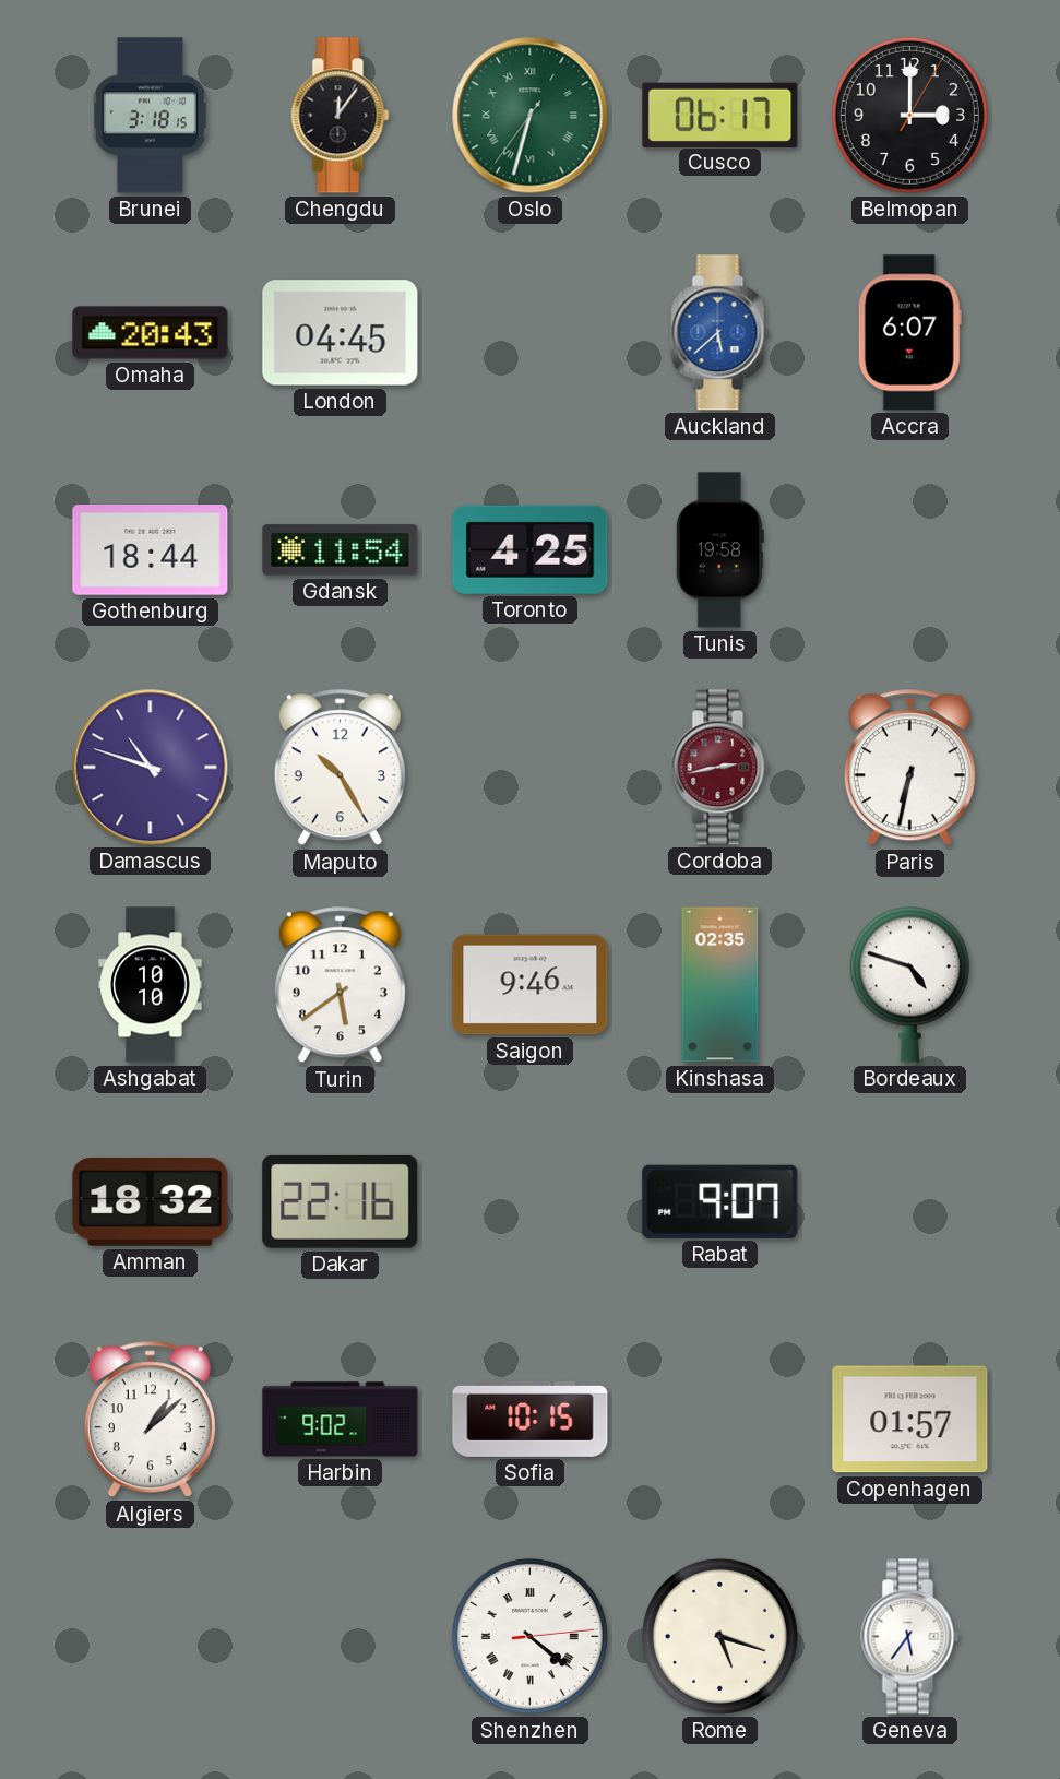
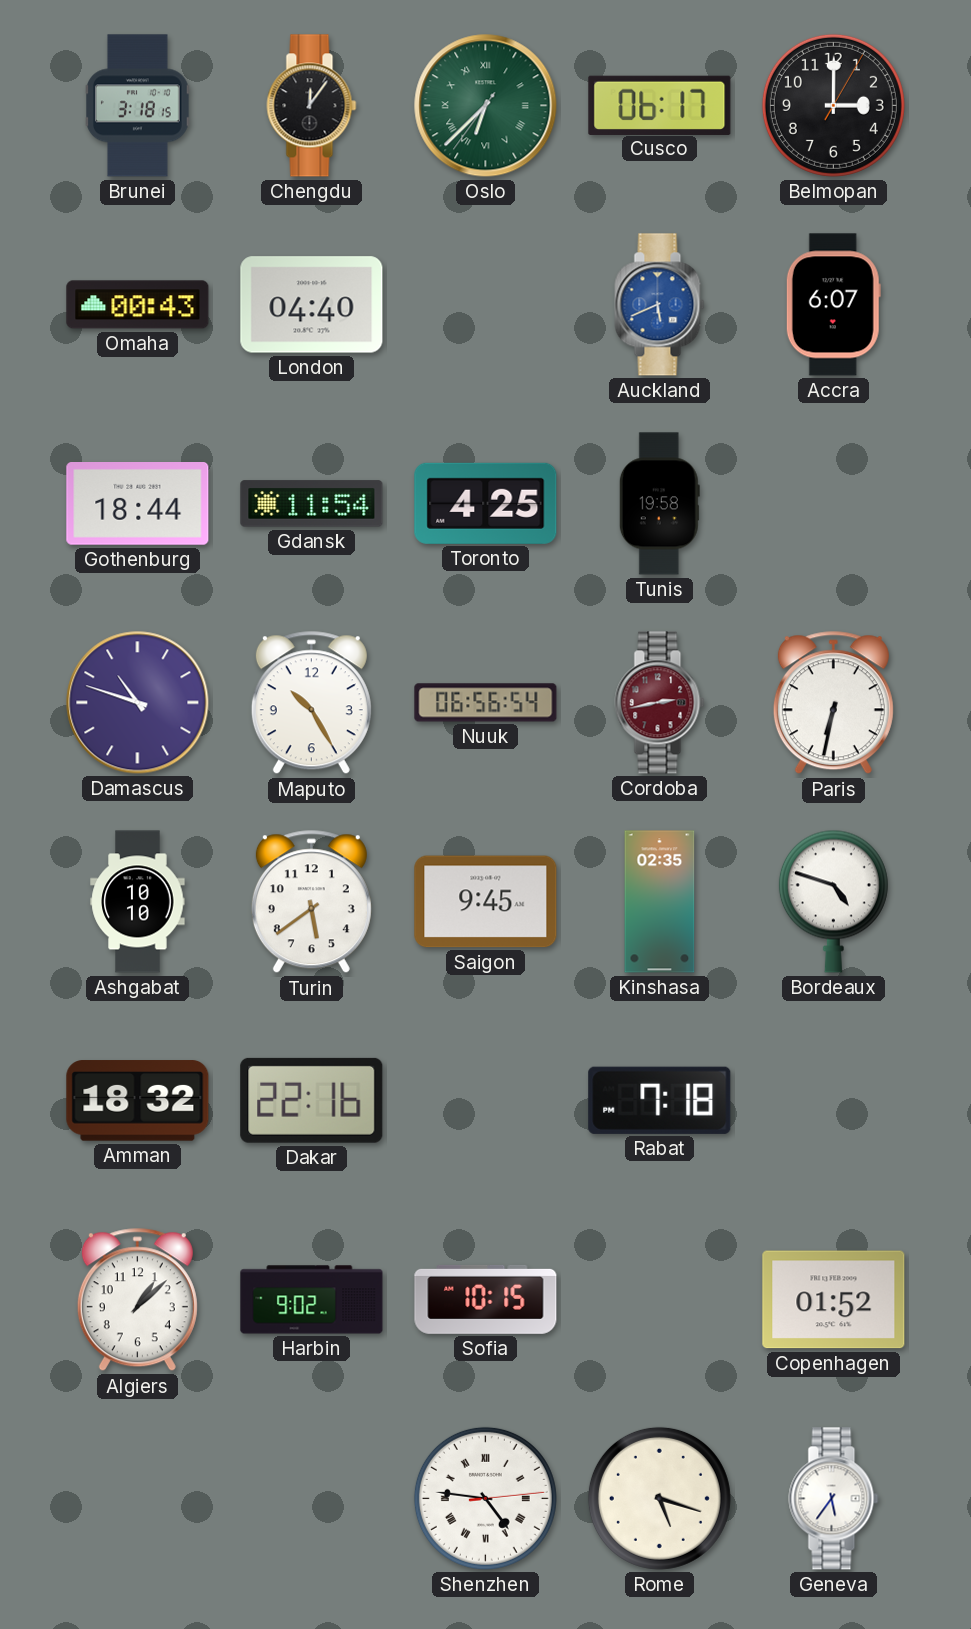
Oslo: 6:32 -> 6:37 (486, 106)
Omaha: 20:43 -> 00:43 (138, 305)
London: 04:45 -> 04:40 (312, 305)
Auckland: 5:38 -> 5:41 (660, 305)
Nuuk: none -> 06:56 (486, 703)
Saigon: 9:46 -> 9:45 (486, 902)
Rabat: 9:07 -> 7:18 (660, 1100)
Copenhagen: 01:57 -> 01:52 (834, 1300)
Shenzhen: 4:21 -> 4:46 (485, 1498)
